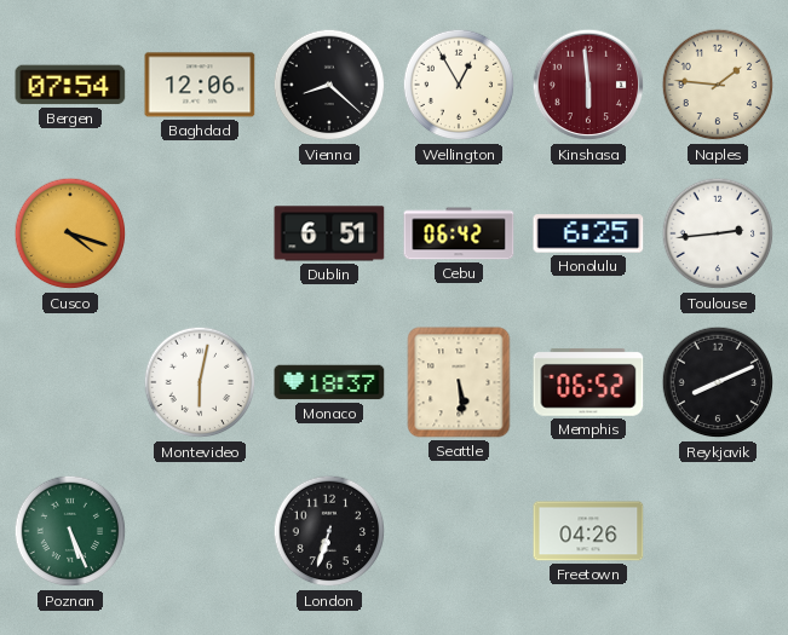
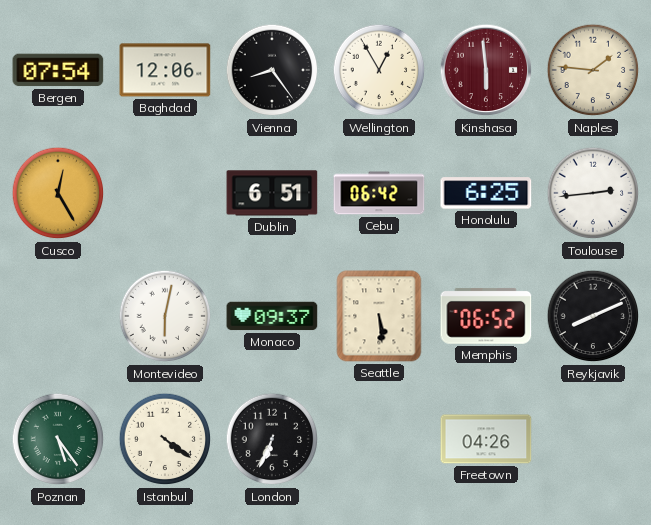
Vienna: 8:22 -> 8:24 (272, 70)
Cusco: 4:18 -> 12:25 (58, 193)
Monaco: 18:37 -> 09:37 (272, 316)
Poznan: 5:26 -> 5:24 (58, 439)
Istanbul: none -> 4:21 (165, 439)
London: 6:33 -> 6:34 (272, 439)
